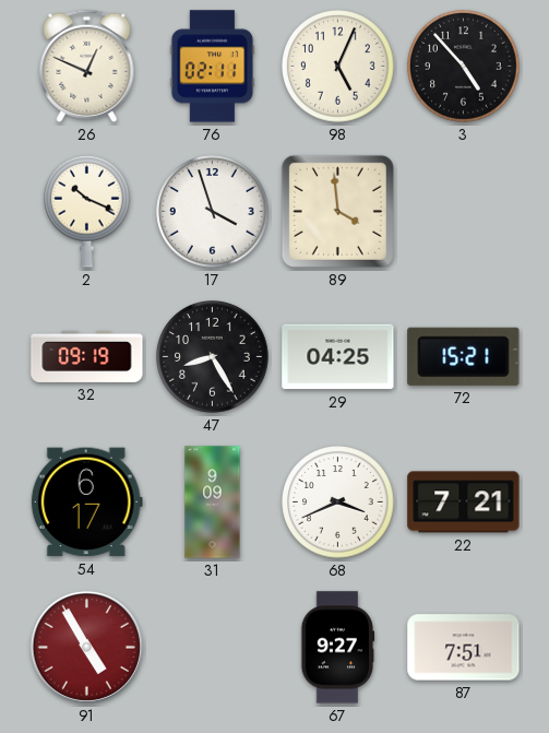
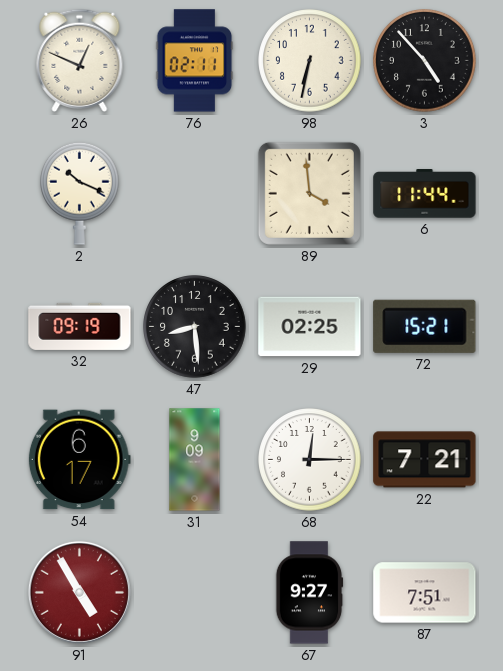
98: 5:04 -> 6:32 (310, 61)
17: 3:57 -> none (213, 212)
6: none -> 11:44 (425, 194)
47: 8:25 -> 8:29 (195, 327)
29: 04:25 -> 02:25 (310, 327)
68: 3:41 -> 12:15 (310, 460)
